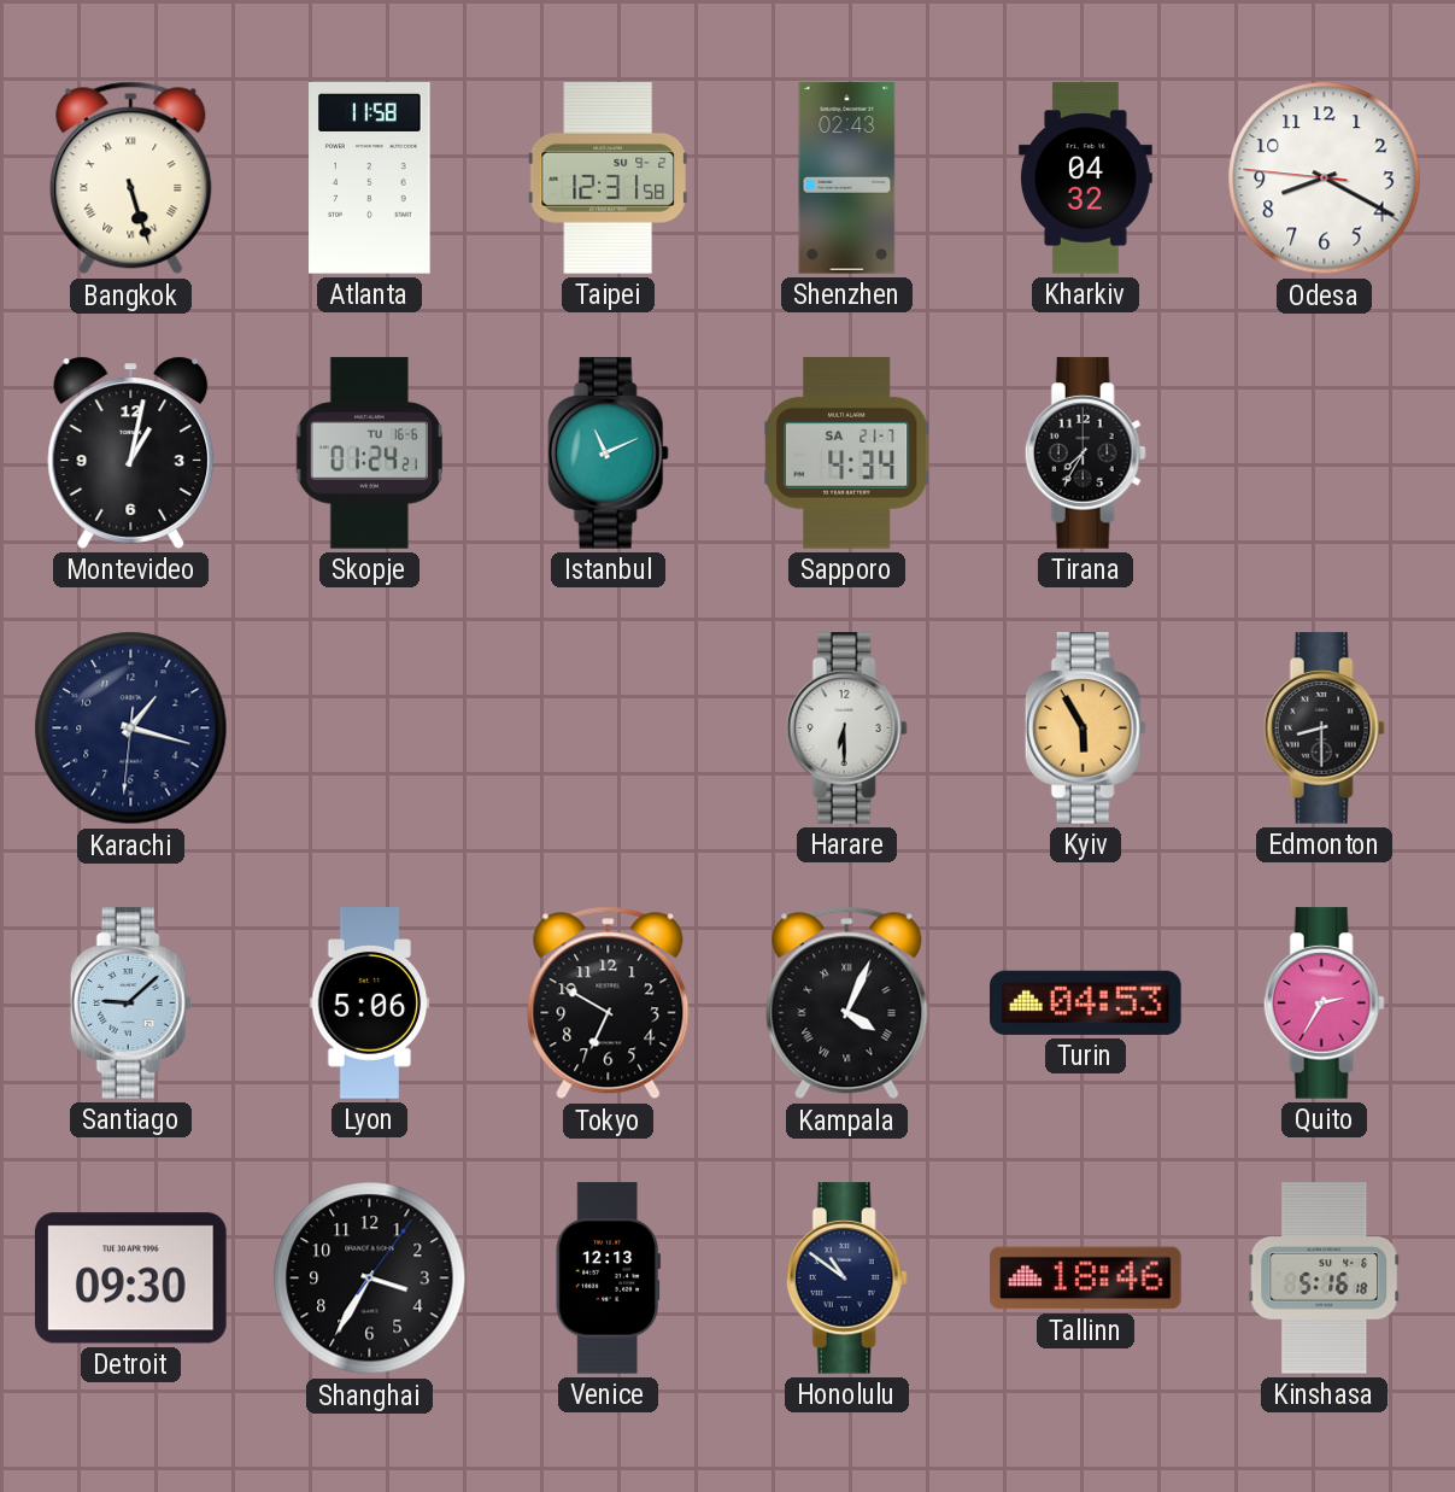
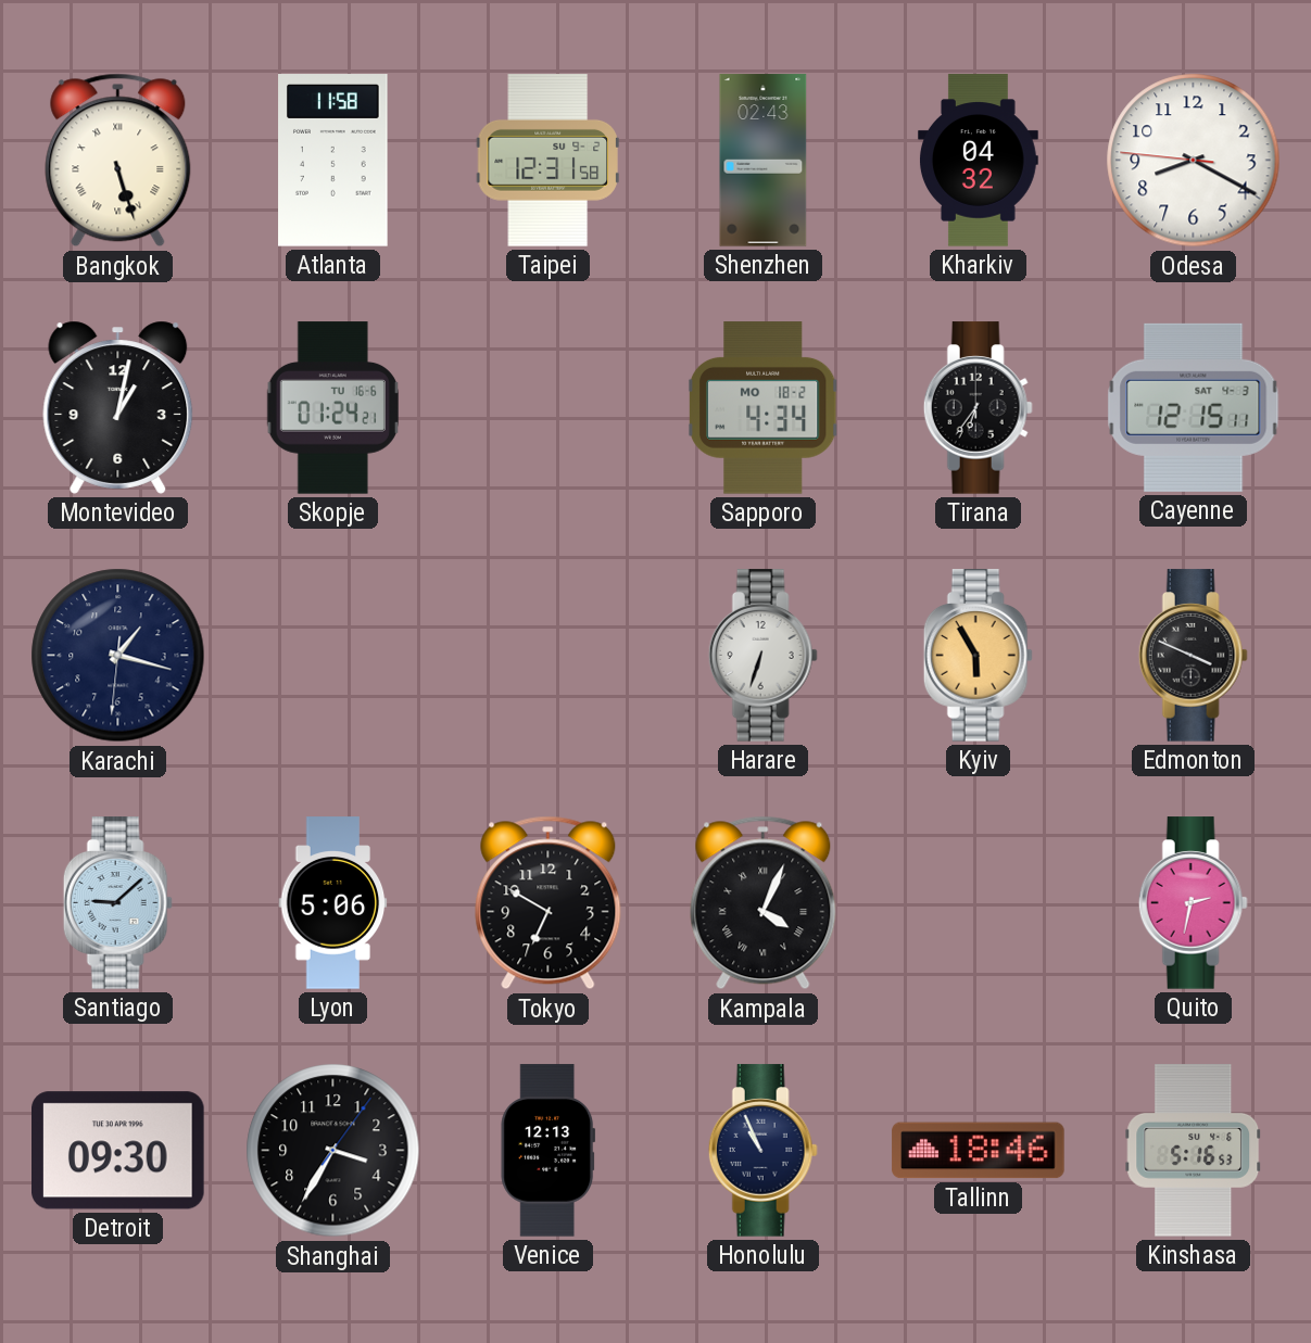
Istanbul: 11:11 -> none (608, 454)
Sapporo date: SA 21-7 -> MO 18-2 (762, 408)
Tirana: 7:35 -> 6:36 (978, 408)
Cayenne: none -> 12:15 (1194, 407)
Harare: 6:30 -> 6:33 (762, 656)
Edmonton: 8:30 -> 3:49 (1193, 656)
Turin: 04:53 -> none (1086, 1002)
Quito: 2:35 -> 2:32 (1193, 903)
Honolulu: 10:51 -> 10:56 (762, 1151)
Kinshasa: 5:16:18 -> 5:16:53 (1194, 1151)
